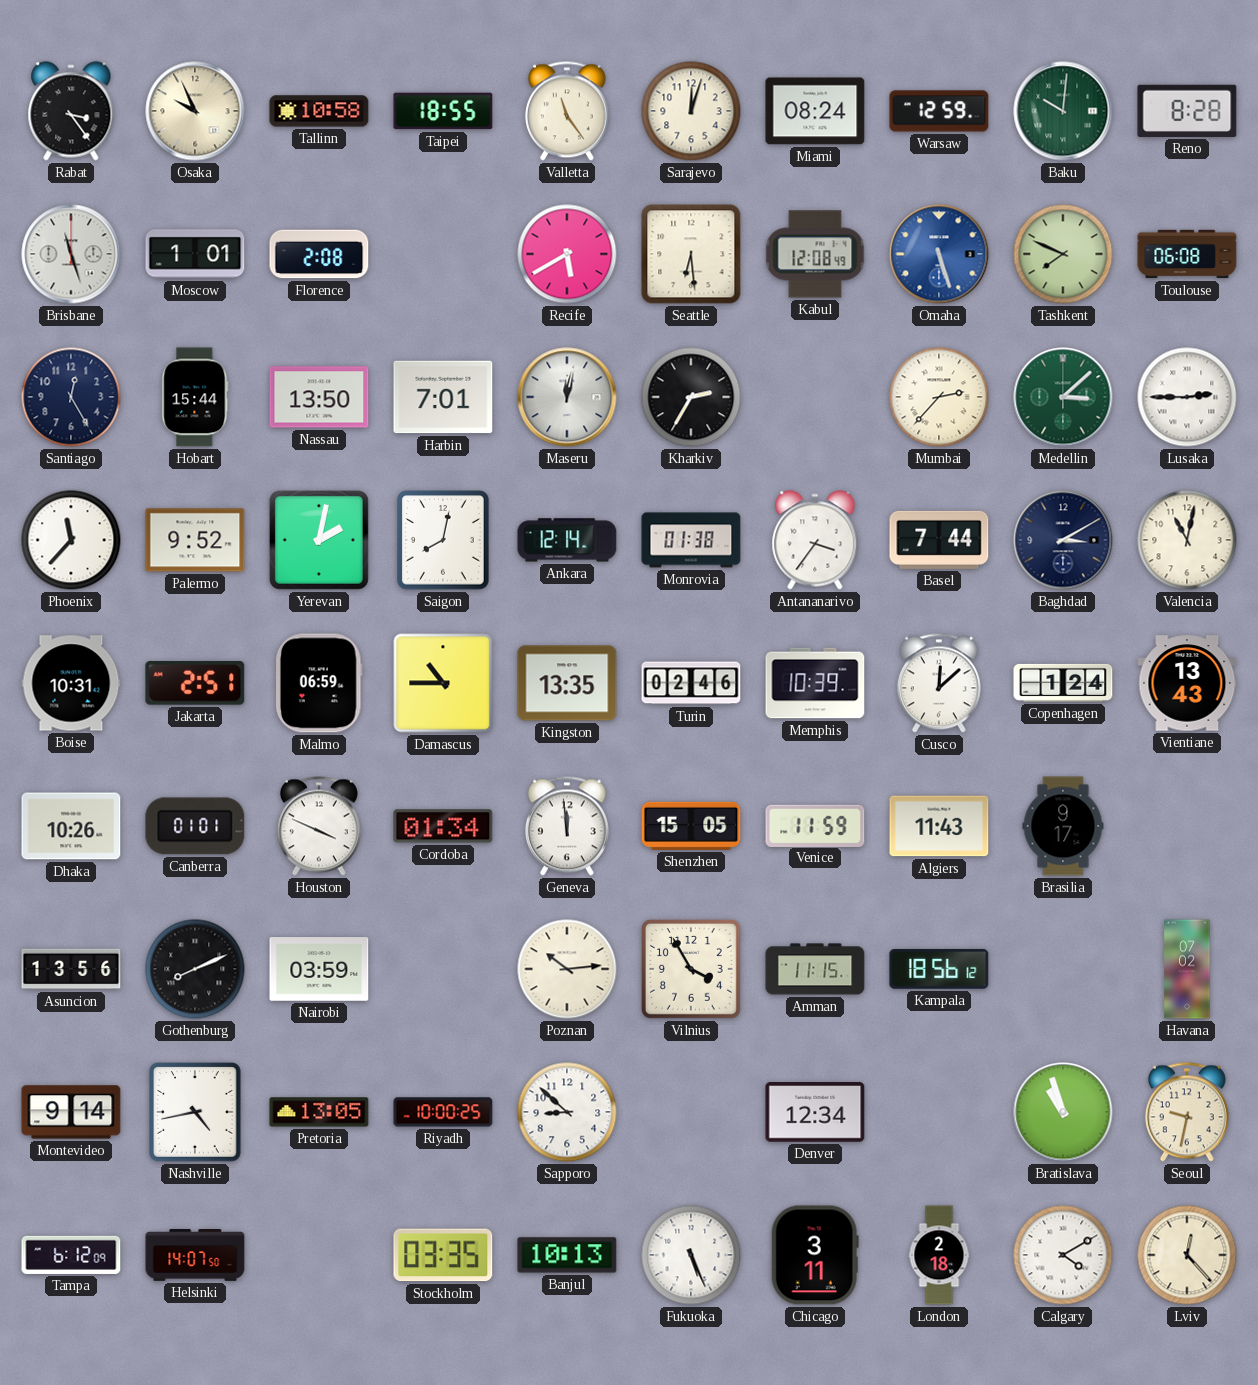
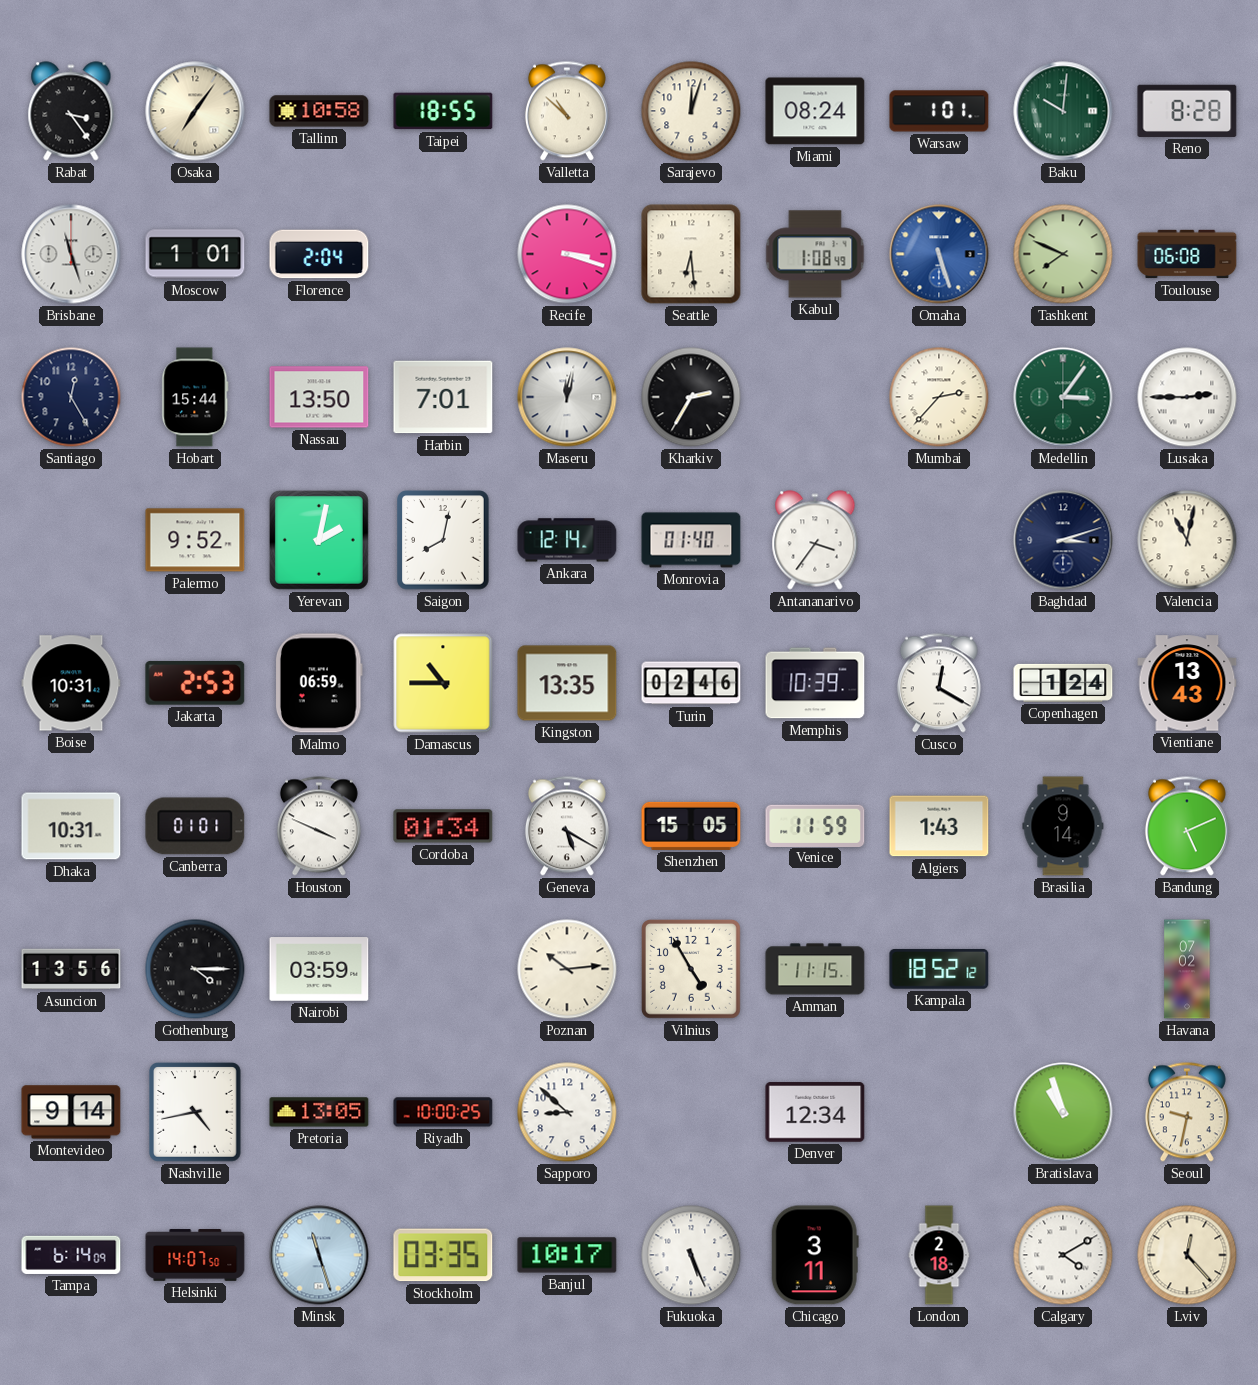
Osaka: 9:56 -> 7:06 (195, 111)
Valletta: 11:24 -> 10:52 (567, 111)
Warsaw: 12:59 -> 1:01 (939, 111)
Florence: 2:08 -> 2:04 (319, 254)
Recife: 5:40 -> 3:18 (567, 254)
Kabul: 12:08 -> 1:08 (815, 254)
Medellin: 3:08 -> 3:06 (1063, 397)
Phoenix: 11:37 -> none (71, 540)
Monrovia: 01:38 -> 01:40 (691, 540)
Basel: 7:44 -> none (939, 540)
Baghdad: 3:10 -> 3:12 (1063, 540)
Jakarta: 2:51 -> 2:53 (195, 683)
Cusco: 12:08 -> 12:20 (939, 683)
Dhaka: 10:26 -> 10:31 (71, 826)
Geneva: 11:59 -> 5:20 (567, 826)
Algiers: 11:43 -> 1:43 (939, 826)
Brasilia: 9:17 -> 9:14 (1063, 826)
Bandung: none -> 5:11 (1187, 826)
Gothenburg: 8:11 -> 4:15 (195, 969)
Vilnius: 3:55 -> 4:55 (691, 969)
Kampala: 18:56 -> 18:52 (939, 969)
Tampa: 6:12 -> 6:14 (71, 1255)
Minsk: none -> 11:27 (319, 1255)
Banjul: 10:13 -> 10:17 (567, 1255)
